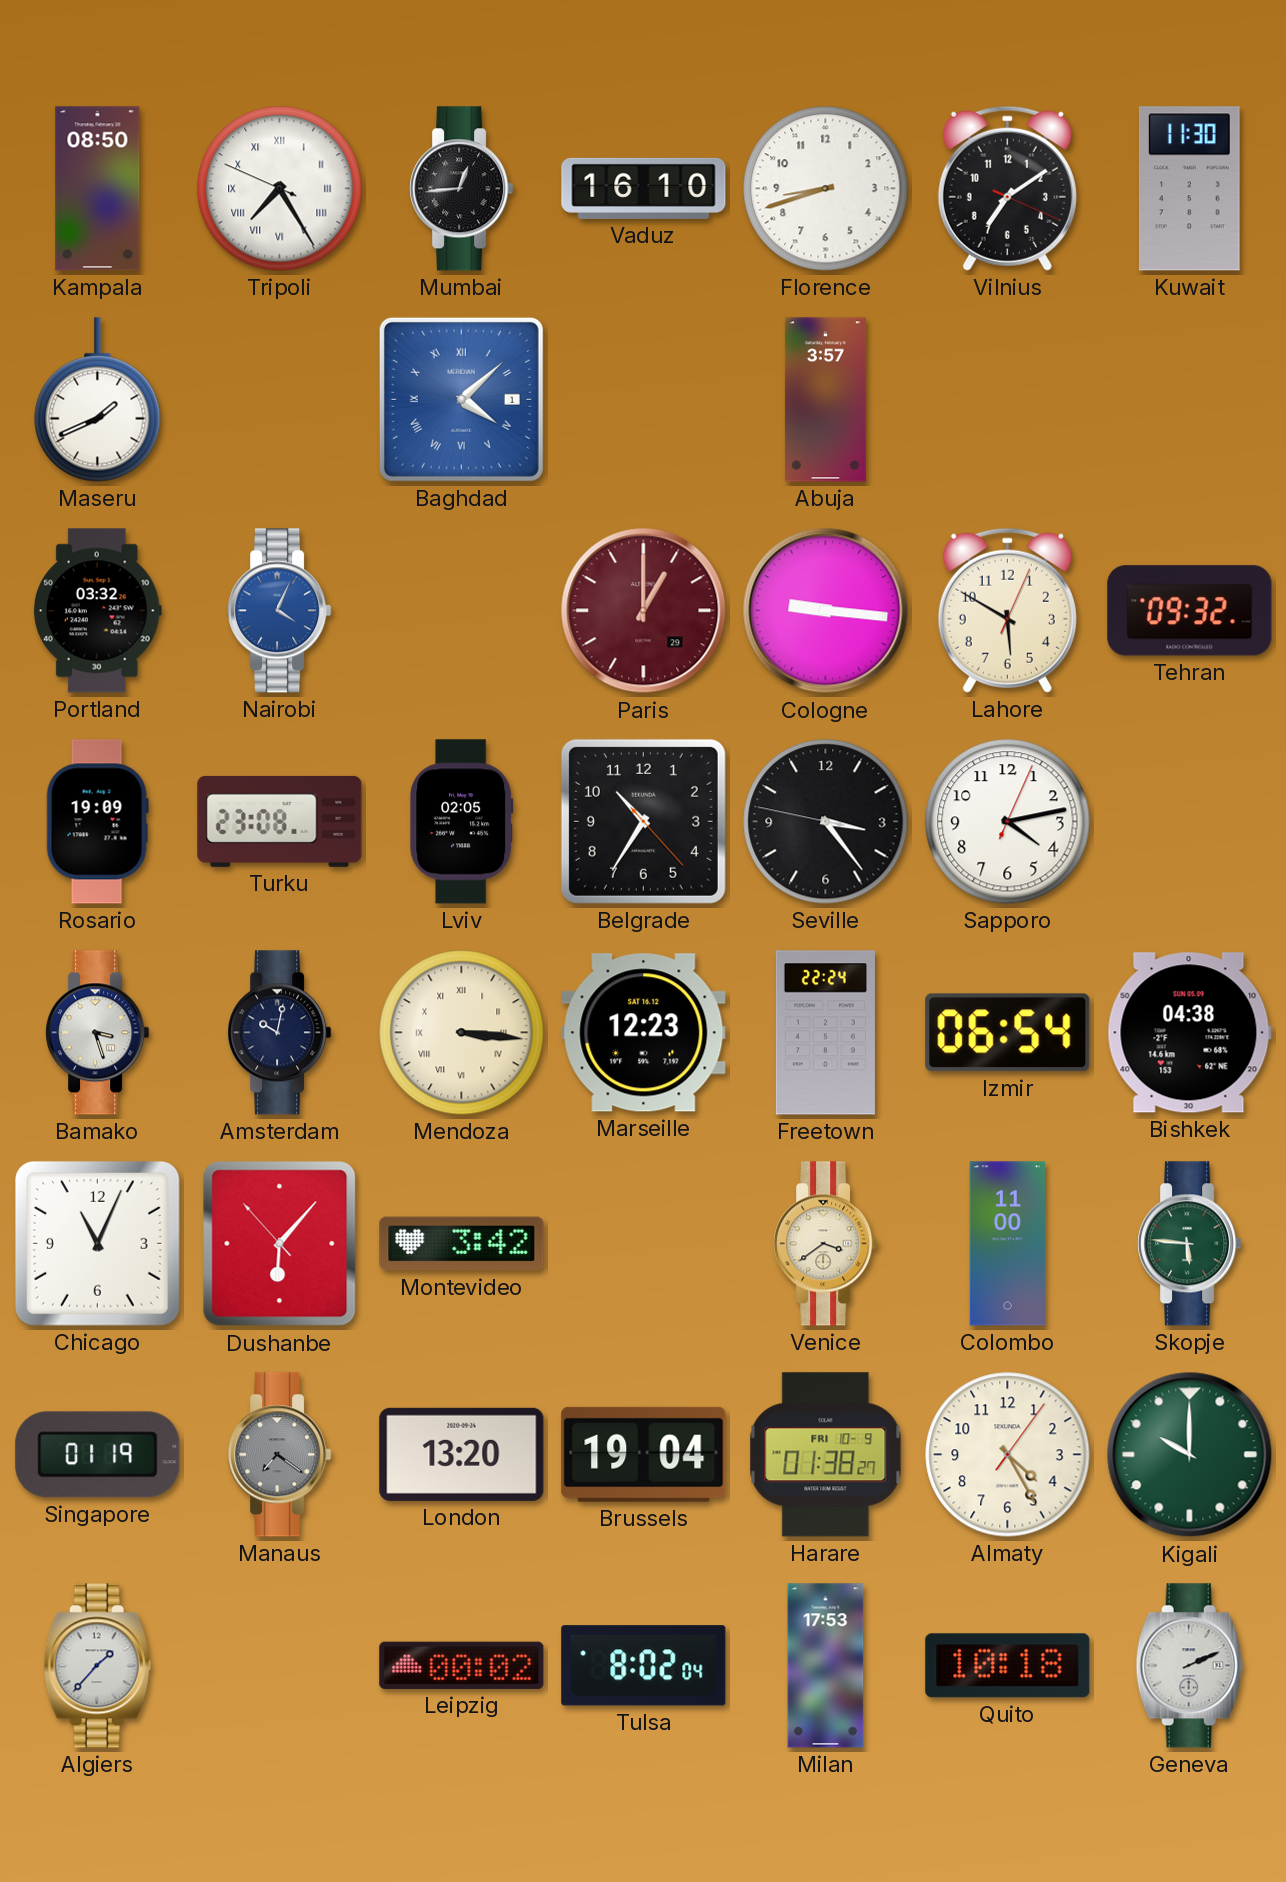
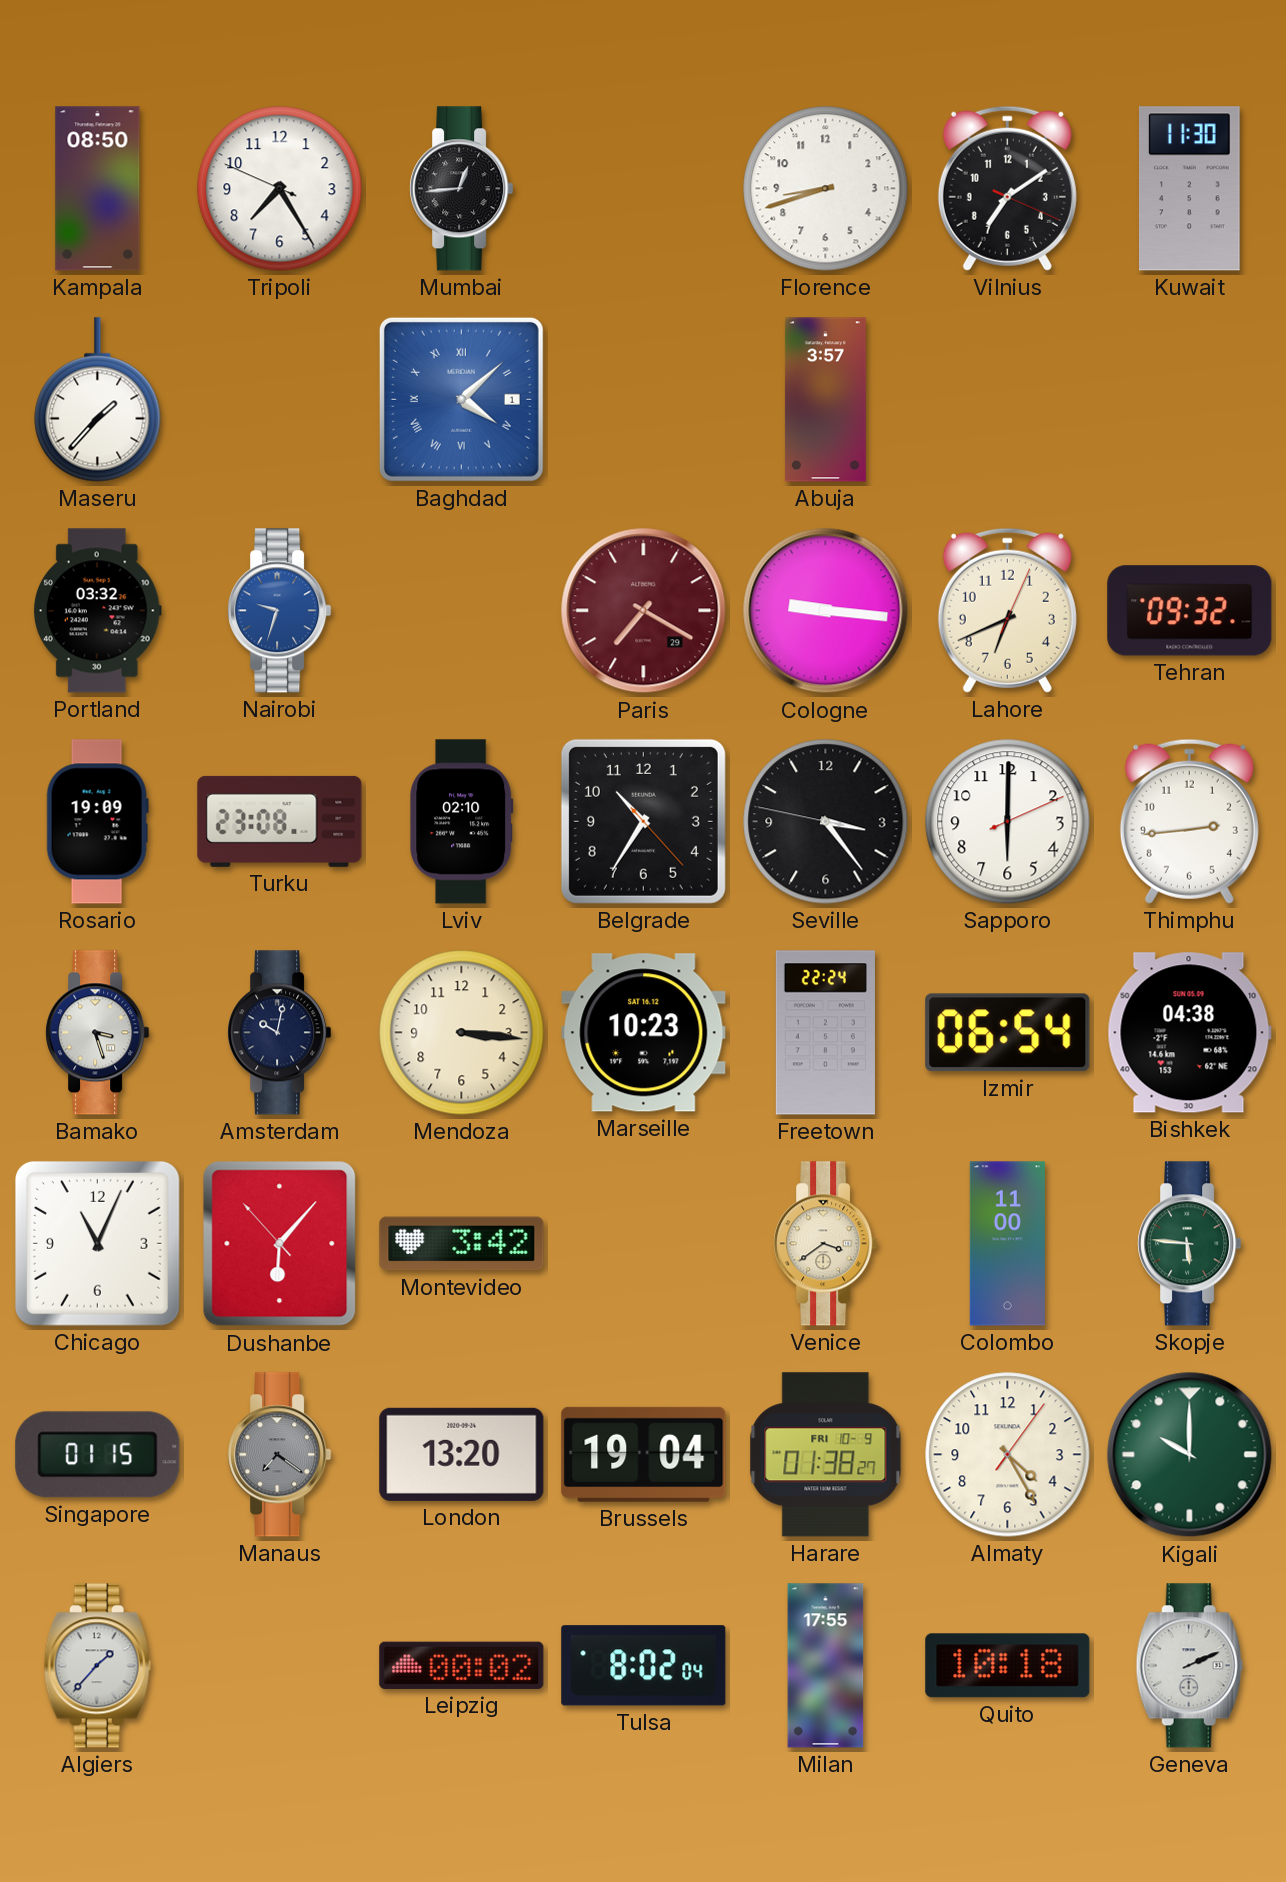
Tripoli numerals: Roman -> Arabic (280, 189)
Vaduz: 16:10 -> none (644, 188)
Maseru: 1:41 -> 1:37 (98, 400)
Nairobi: 4:04 -> 9:33 (280, 611)
Paris: 1:00 -> 7:20 (644, 611)
Lahore: 5:50 -> 6:41 (1007, 610)
Lviv: 02:05 -> 02:10 (462, 822)
Sapporo: 4:13 -> 6:00 (1008, 822)
Thimphu: none -> 2:44 (1189, 821)
Mendoza numerals: Roman -> Arabic (462, 1033)
Marseille: 12:23 -> 10:23 (644, 1033)
Singapore: 01:19 -> 01:15 (98, 1455)
Milan: 17:53 -> 17:55 (826, 1666)
